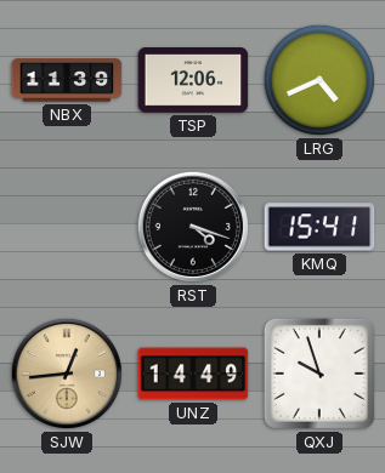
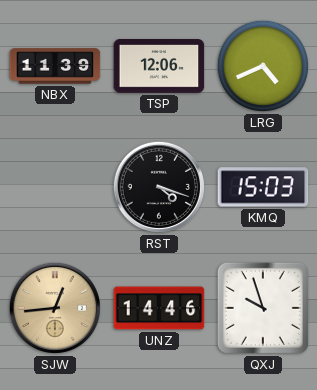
KMQ: 15:41 -> 15:03 (263, 187)
UNZ: 14:49 -> 14:46 (159, 308)
